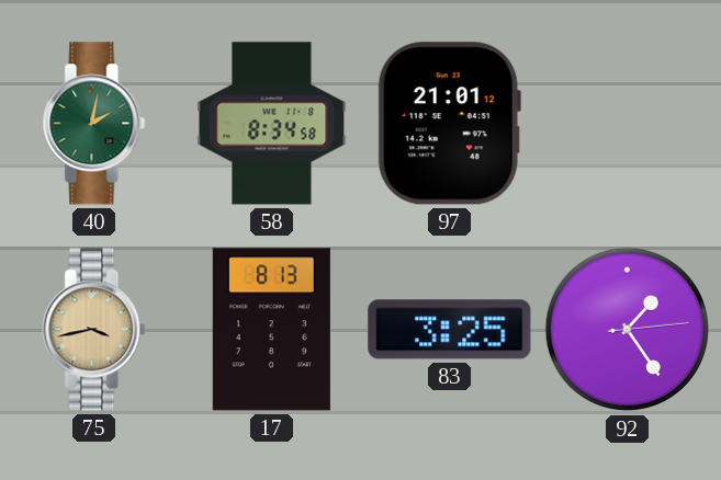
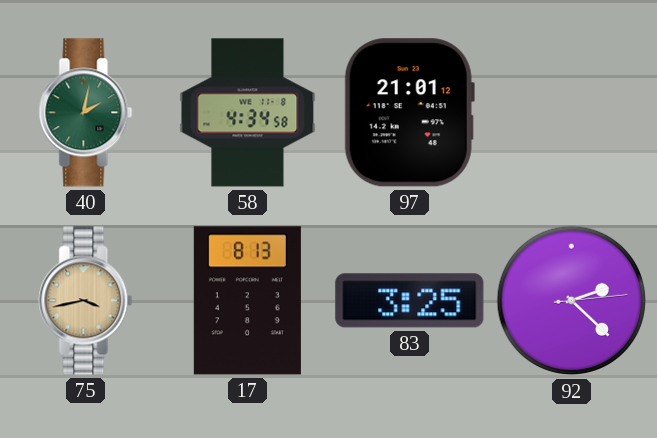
58: 8:34 -> 4:34 (248, 113)
92: 1:24 -> 2:22 (572, 301)
